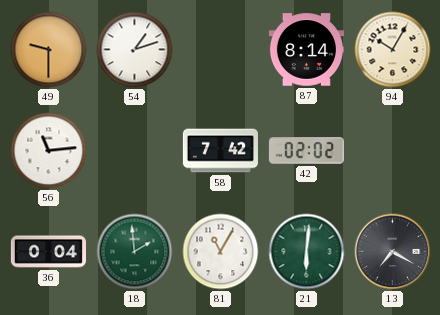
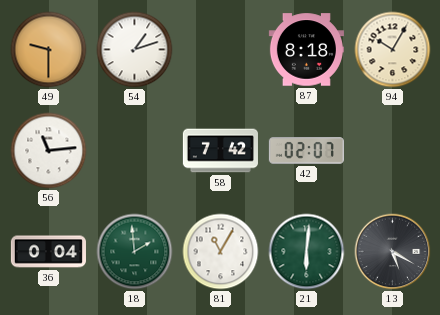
87: 8:14 -> 8:18 (306, 50)
42: 02:02 -> 02:07 (306, 151)
13: 7:20 -> 5:20 (393, 252)
